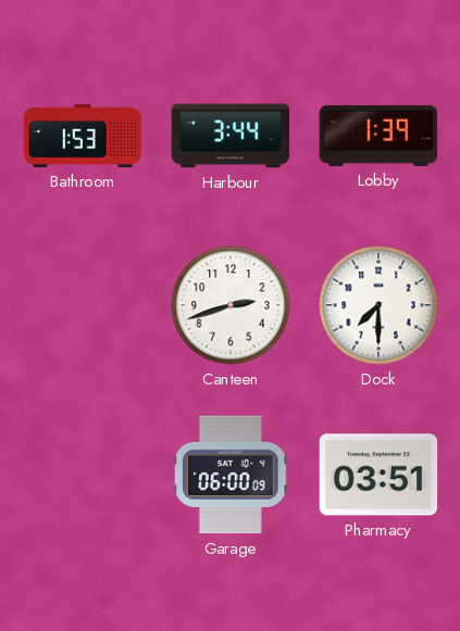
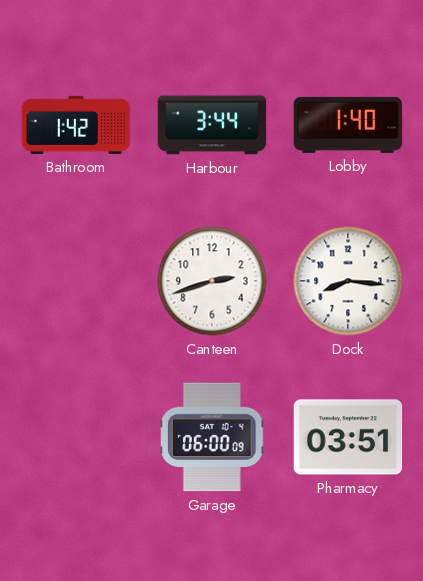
Bathroom: 1:53 -> 1:42 (76, 125)
Lobby: 1:39 -> 1:40 (348, 125)
Dock: 7:30 -> 8:16 (348, 281)
